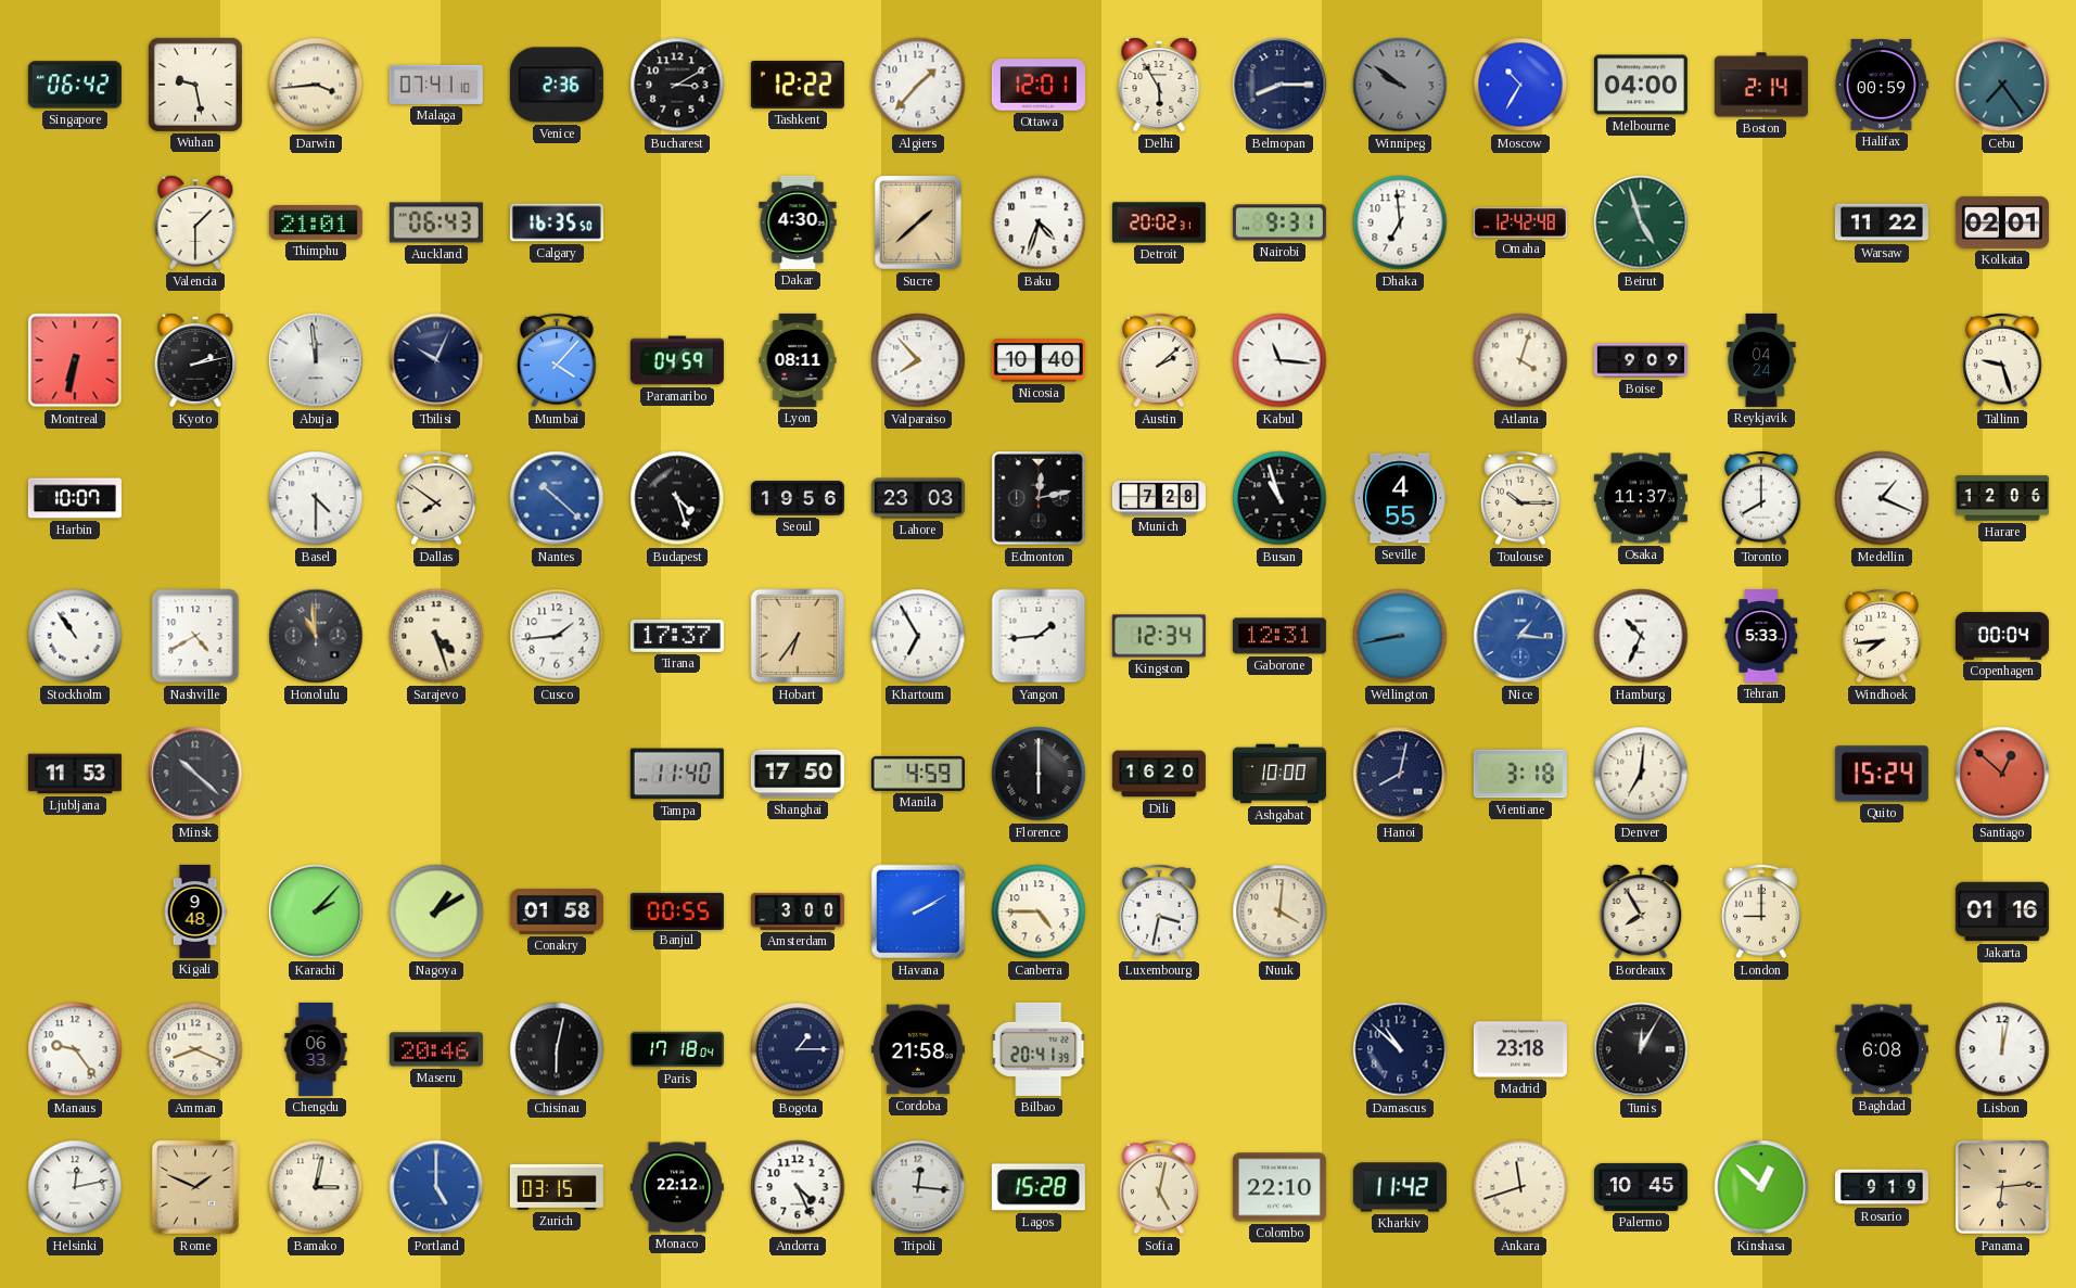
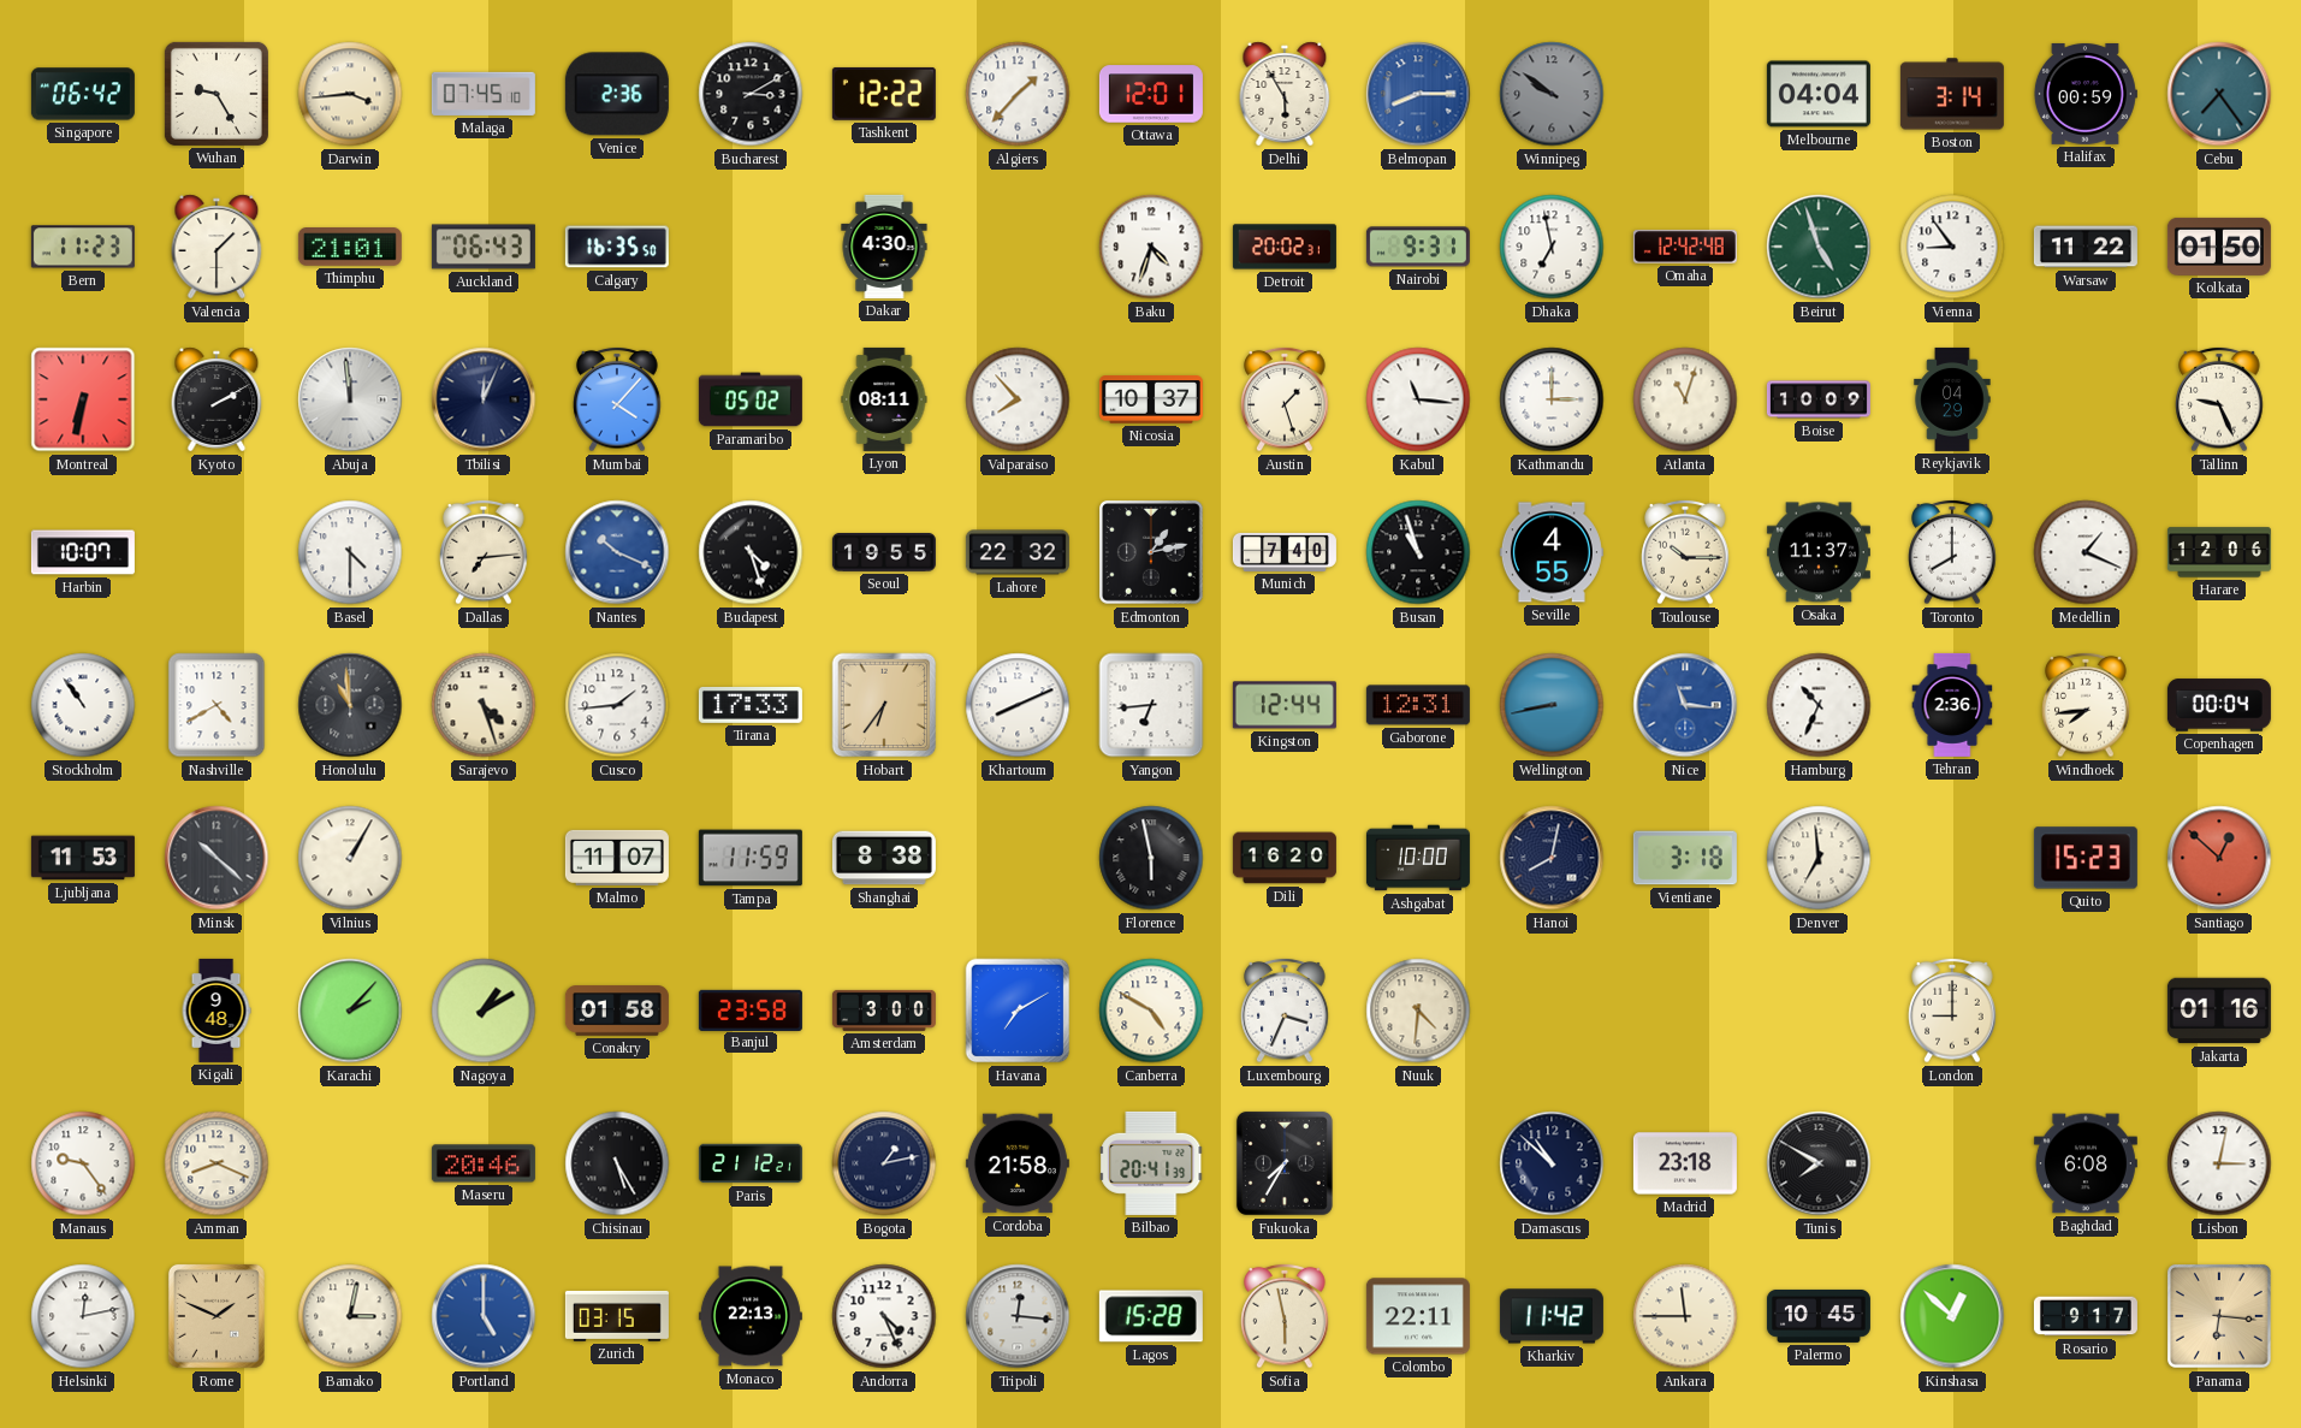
Wuhan: 9:28 -> 9:25 (217, 94)
Malaga: 07:41 -> 07:45 (484, 94)
Belmopan dial: navy -> blue (1418, 94)
Moscow: 10:35 -> none (1520, 85)
Melbourne: 04:00 -> 04:04 (1819, 94)
Boston: 2:14 -> 3:14 (1952, 94)
Bern: none -> 11:23 (83, 247)
Sucre: 1:38 -> none (918, 222)
Dhaka: 6:59 -> 6:58 (1552, 247)
Vienna: none -> 8:54 (1952, 247)
Kolkata: 02:01 -> 01:50 (2219, 247)
Kyoto: 2:13 -> 2:10 (217, 399)
Tbilisi: 10:04 -> 12:04 (484, 399)
Paramaribo: 04:59 -> 05:02 (751, 399)
Nicosia: 10:40 -> 10:37 (1151, 399)
Austin: 2:08 -> 1:27 (1285, 399)
Kathmandu: none -> 3:00 (1552, 399)
Atlanta: 4:03 -> 11:03 (1685, 399)
Boise: 9:09 -> 10:09 (1819, 399)
Reykjavik: 04:24 -> 04:29 (1952, 399)
Tallinn: 9:27 -> 9:26 (2219, 399)
Dallas: 7:51 -> 7:14 (484, 552)
Nantes: 10:22 -> 10:19 (617, 552)
Seoul: 19:56 -> 19:55 (884, 553)
Lahore: 23:03 -> 22:32 (1018, 552)
Edmonton: 12:13 -> 1:13 (1152, 553)
Munich: 7:28 -> 7:40 (1285, 552)
Tirana: 17:37 -> 17:33 (751, 705)
Khartoum: 6:55 -> 8:11 (1018, 705)
Yangon: 1:44 -> 6:44 (1151, 705)
Kingston: 12:34 -> 12:44 (1285, 705)
Nice: 1:16 -> 11:16 (1685, 705)
Tehran: 5:33 -> 2:36 (1952, 705)
Vilnius: none -> 1:05 (350, 858)
Malmo: none -> 11:07 (617, 858)
Tampa: 11:40 -> 11:59 (751, 858)
Shanghai: 17:50 -> 8:38 (884, 858)
Manila: 4:59 -> none (918, 774)
Florence: 6:00 -> 5:58 (1151, 858)
Denver: 7:01 -> 6:59 (1819, 858)
Quito: 15:24 -> 15:23 (2086, 858)
Banjul: 00:55 -> 23:58 (751, 1009)
Havana: 2:10 -> 7:10 (1018, 1011)
Canberra: 4:45 -> 4:50 (1151, 1011)
Luxembourg: 3:32 -> 3:34 (1285, 1011)
Nuuk: 4:01 -> 4:31 (1418, 1011)
Bordeaux: 7:55 -> none (1641, 911)
Chengdu: 06:33 -> none (316, 1049)
Chisinau: 6:02 -> 5:25 (617, 1163)
Paris: 17:18 -> 21:12 (751, 1163)
Bogota: 1:15 -> 1:13 (884, 1163)
Fukuoka: none -> 7:35 (1285, 1163)
Tunis: 12:05 -> 7:50 (1819, 1163)
Lisbon: 12:02 -> 3:02 (2219, 1163)
Monaco: 22:12 -> 22:13 (751, 1316)
Sofia: 5:02 -> 5:58 (1285, 1316)
Colombo: 22:10 -> 22:11 (1418, 1316)
Ankara: 11:42 -> 11:45 (1685, 1316)
Rosario: 9:19 -> 9:17 (2086, 1316)
Panama: 6:14 -> 6:16 (2220, 1317)
